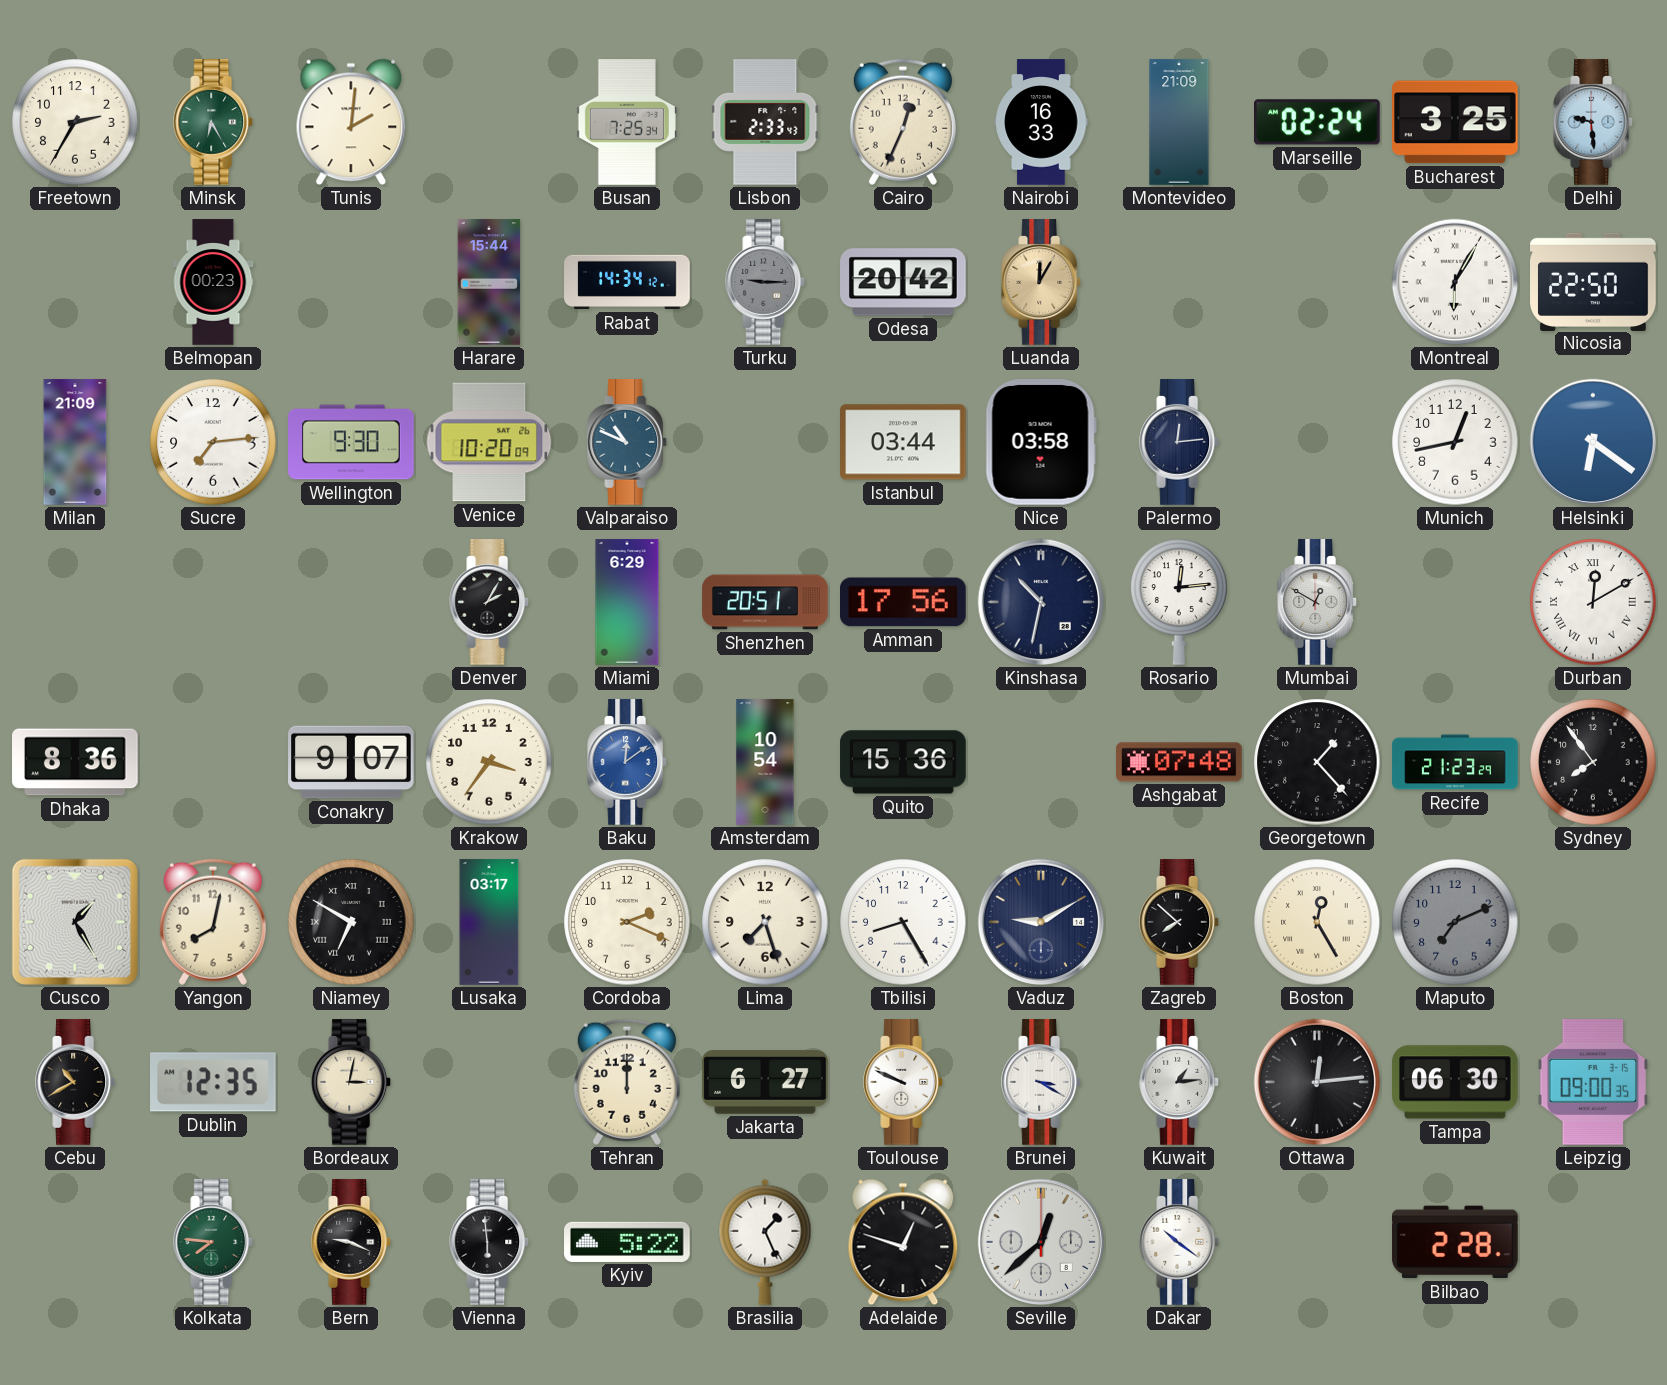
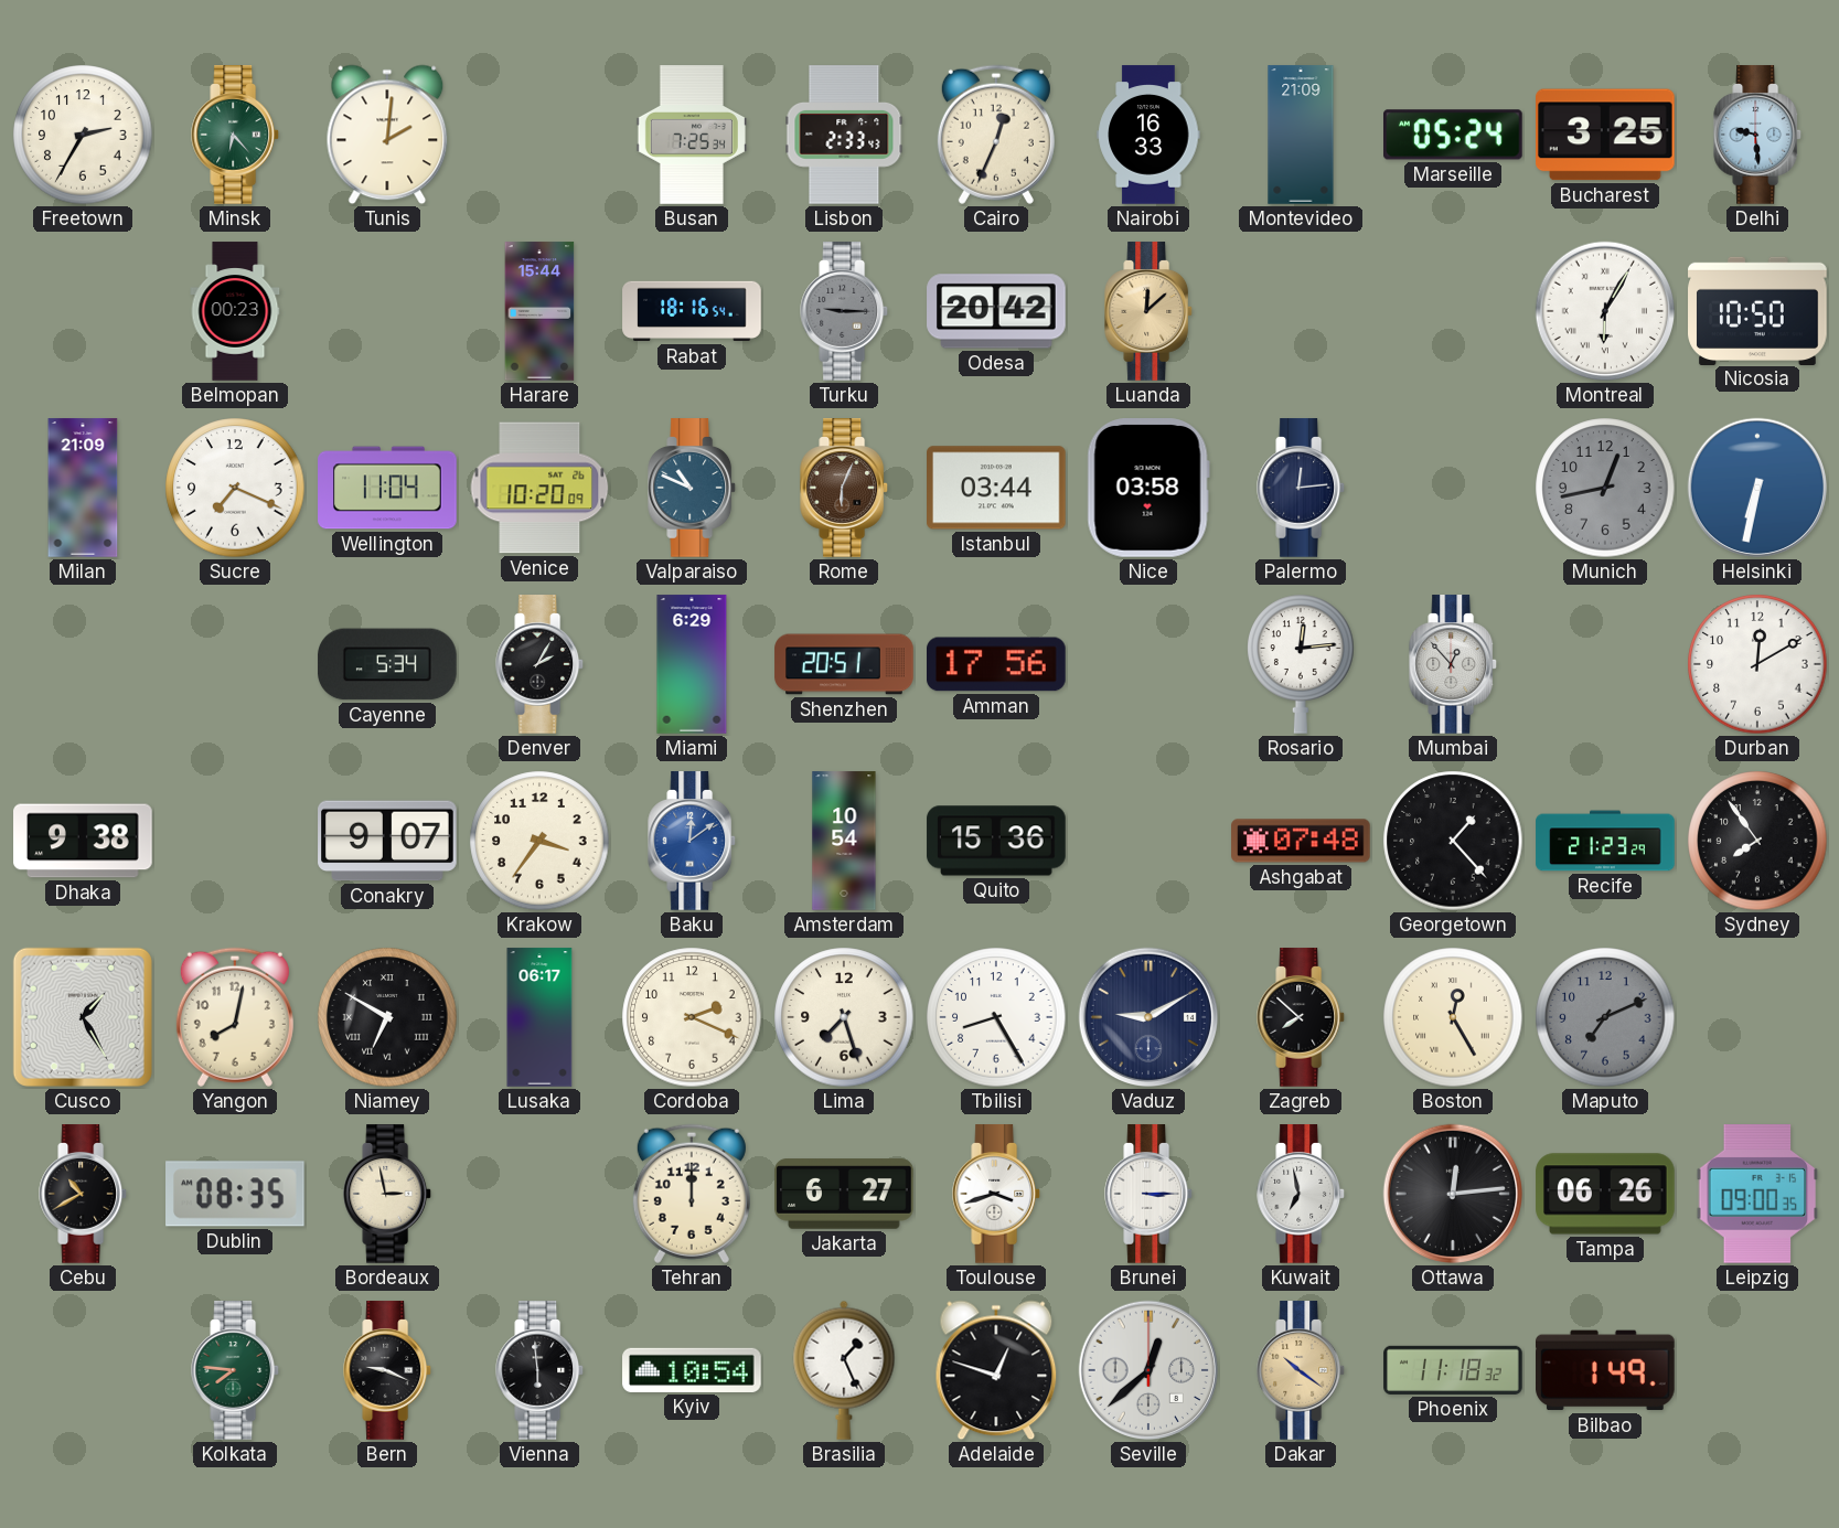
Minsk: 6:25 -> 6:23 (236, 135)
Marseille: 02:24 -> 05:24 (1454, 135)
Rabat: 14:34 -> 18:16 (692, 311)
Luanda: 12:05 -> 12:08 (1150, 311)
Nicosia: 22:50 -> 10:50 (1757, 310)
Sucre: 7:14 -> 7:19 (235, 488)
Wellington: 9:30 -> 11:04 (387, 488)
Rome: none -> 6:04 (845, 488)
Munich dial: white -> grey (1605, 488)
Helsinki: 6:21 -> 6:32 (1757, 488)
Cayenne: none -> 5:34 (387, 664)
Kinshasa: 10:32 -> none (1041, 602)
Mumbai: 12:50 -> 12:53 (1454, 664)
Durban numerals: Roman -> Arabic (1757, 664)
Dhaka: 8:36 -> 9:38 (83, 841)
Lusaka: 03:17 -> 06:17 (539, 1017)
Dublin: 12:35 -> 08:35 (236, 1194)
Bordeaux: 3:02 -> 2:58 (388, 1194)
Toulouse: 9:49 -> 3:42 (997, 1194)
Brunei: 3:20 -> 3:15 (1150, 1194)
Kuwait: 1:14 -> 6:58 (1302, 1194)
Tampa: 06:30 -> 06:26 (1605, 1194)
Kyiv: 5:22 -> 10:54 (692, 1370)
Dakar dial: white -> champagne (1302, 1370)
Phoenix: none -> 11:18 (1453, 1370)
Bilbao: 2:28 -> 1:49 (1606, 1370)
